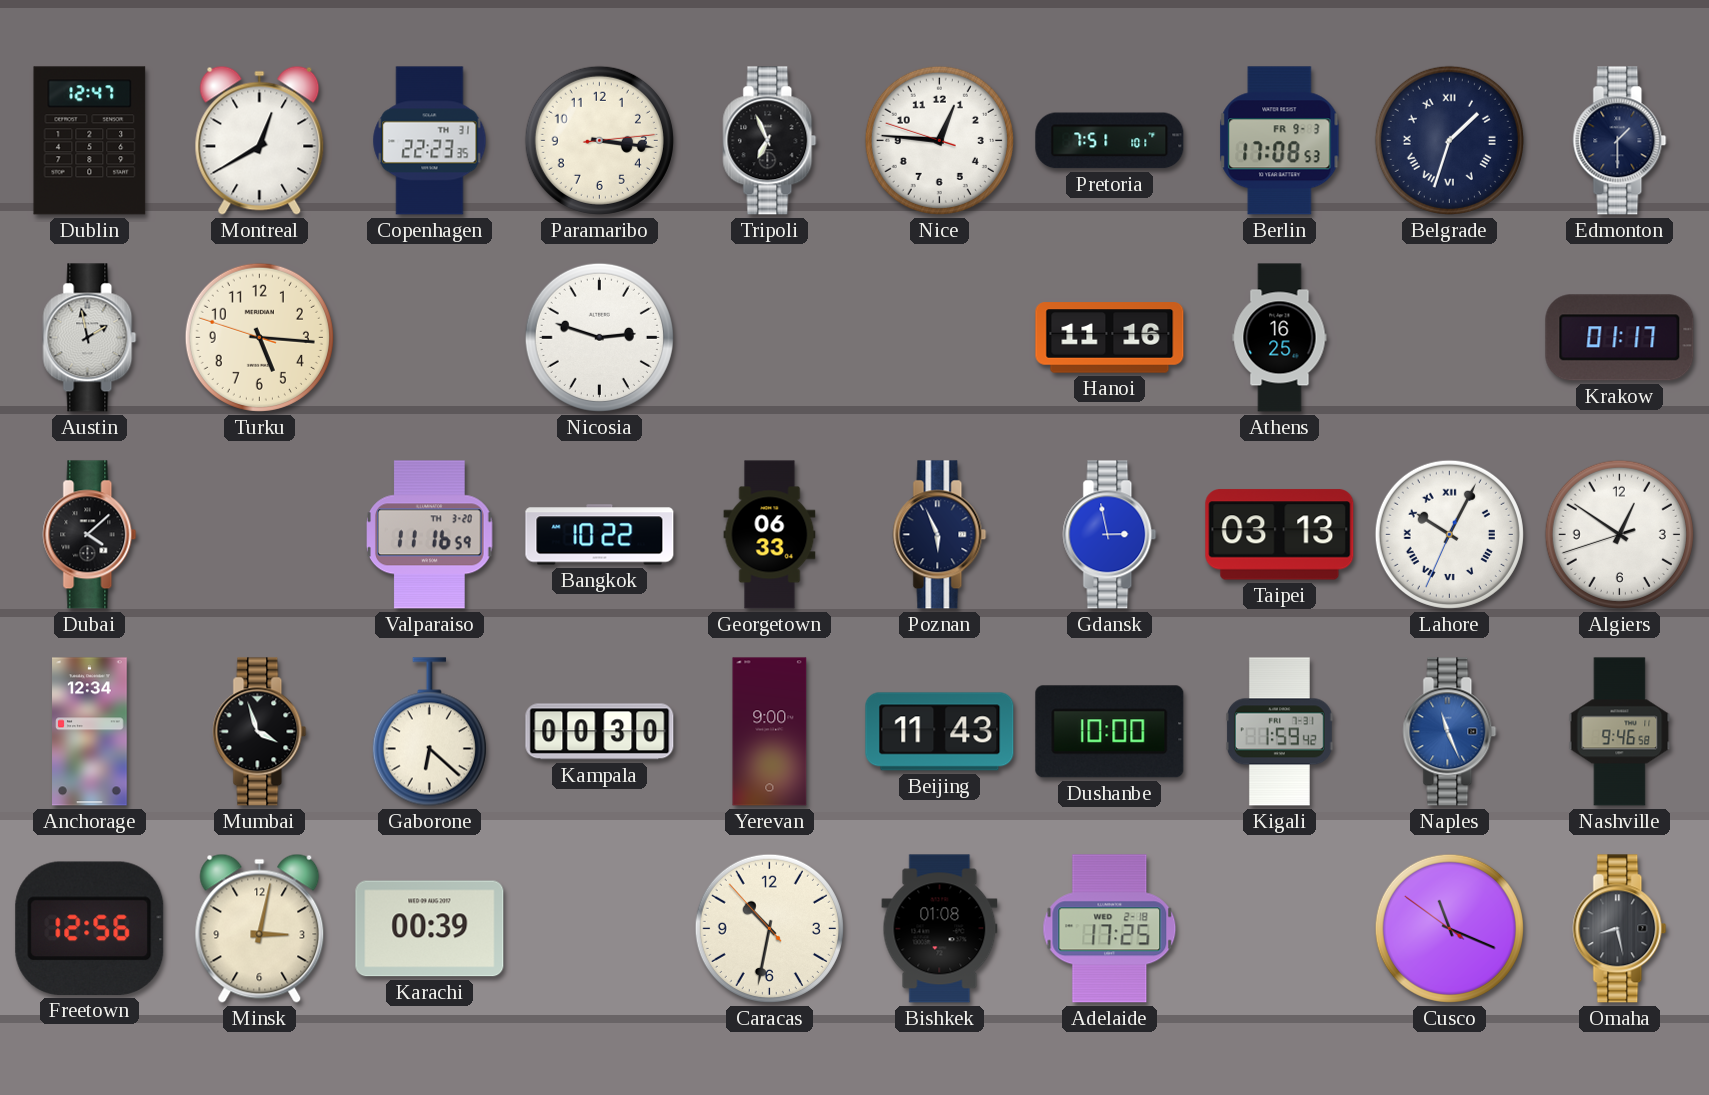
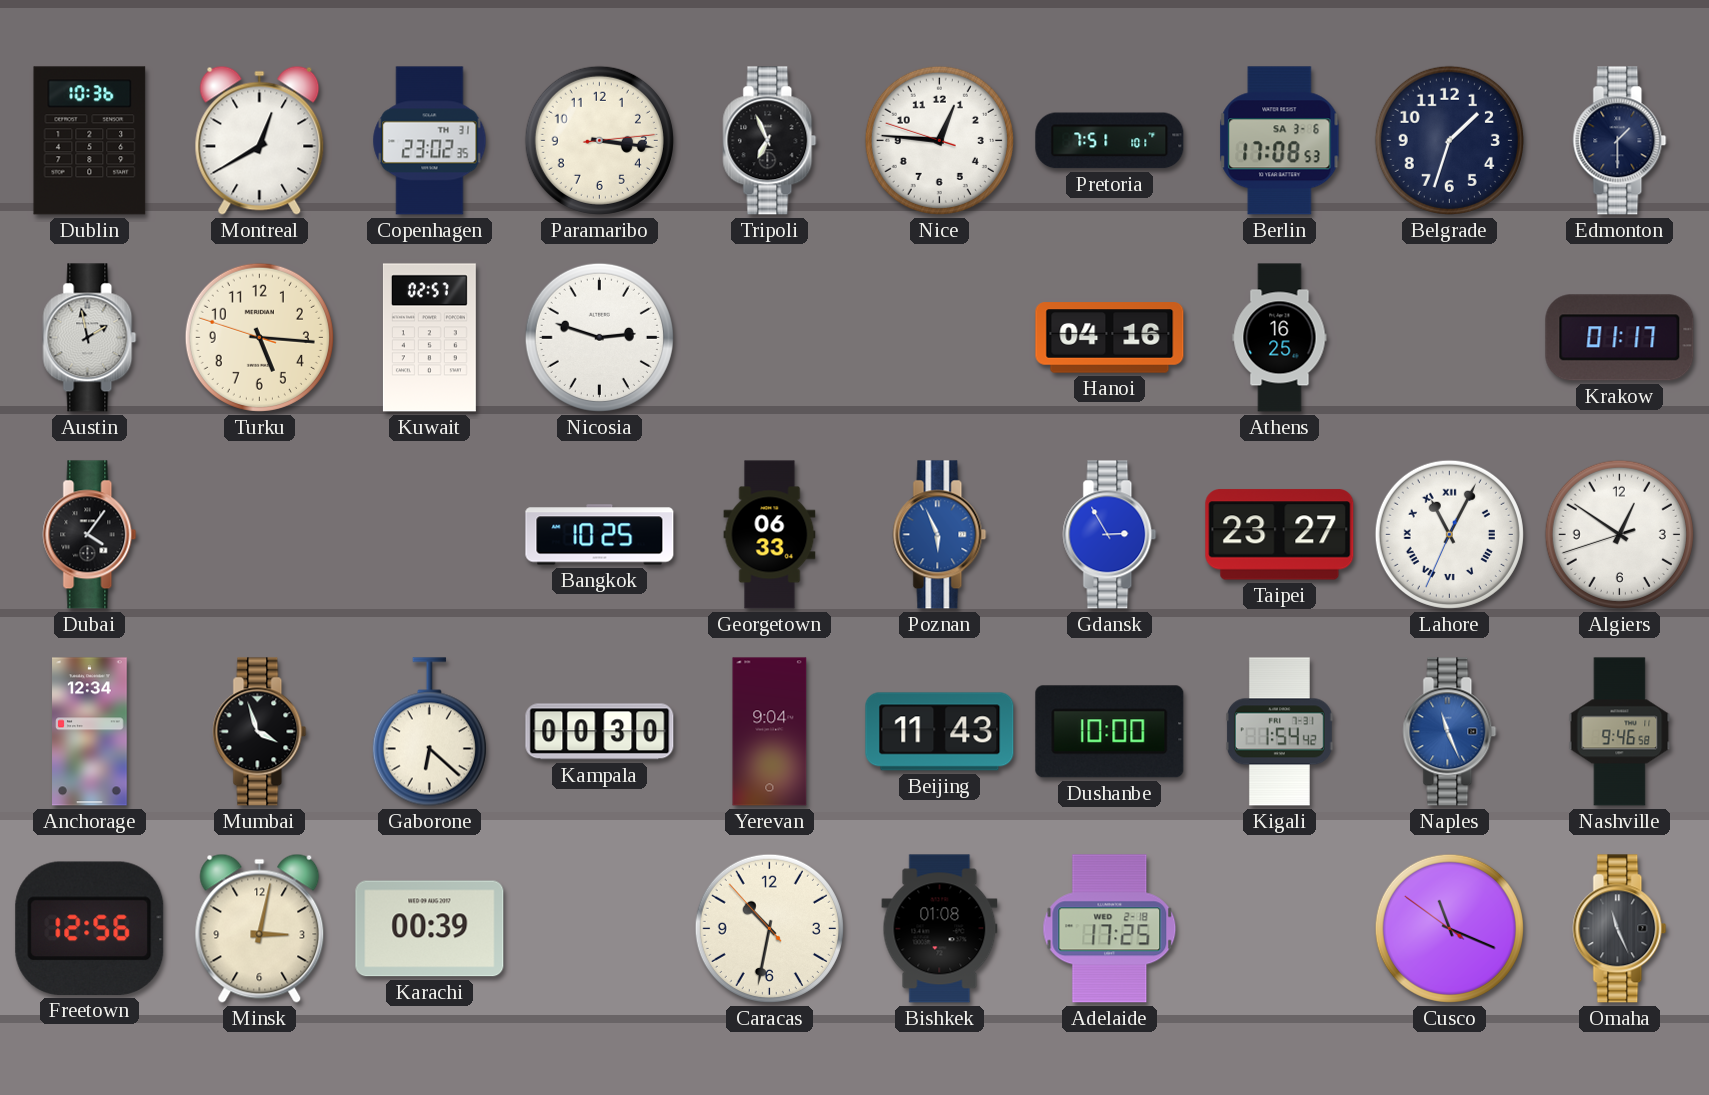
Dublin: 12:47 -> 10:36 (90, 141)
Copenhagen: 22:23 -> 23:02 (430, 141)
Berlin date: FR 9-3 -> SA 3-6 (1280, 141)
Belgrade numerals: Roman -> Arabic (1449, 140)
Kuwait: none -> 02:57 (429, 338)
Hanoi: 11:16 -> 04:16 (1110, 338)
Dubai: 4:08 -> 4:06 (90, 535)
Valparaiso: 11:16 -> none (430, 535)
Bangkok: 10:22 -> 10:25 (600, 535)
Poznan dial: navy -> blue (940, 535)
Gdansk: 2:58 -> 2:55 (1110, 535)
Taipei: 03:13 -> 23:27 (1280, 535)
Lahore: 10:04 -> 11:04 (1449, 534)
Yerevan: 9:00 -> 9:04 (770, 732)
Kigali: 1:59 -> 1:54 (1279, 732)
Omaha: 8:28 -> 11:26 (1620, 929)
